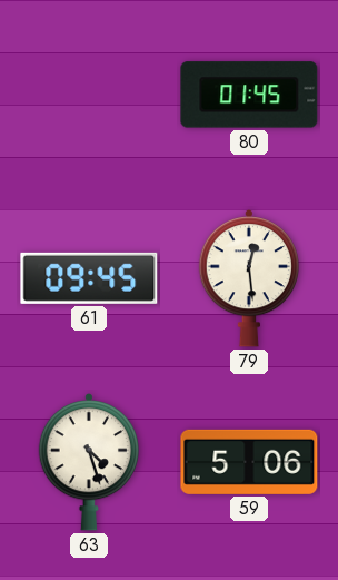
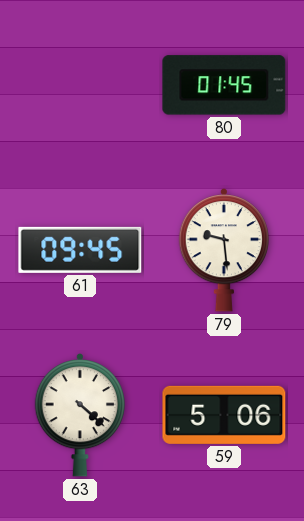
79: 12:29 -> 9:29 (223, 250)
63: 4:27 -> 4:22 (79, 415)
